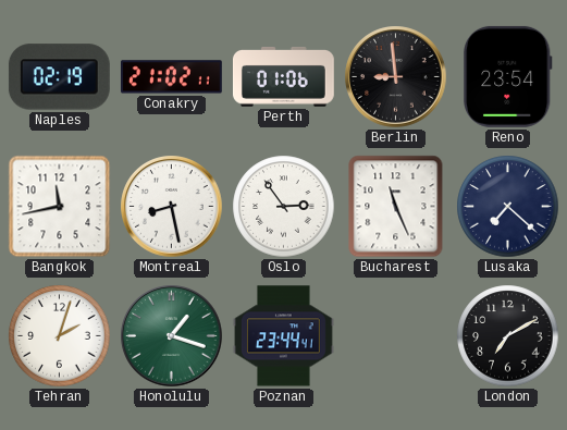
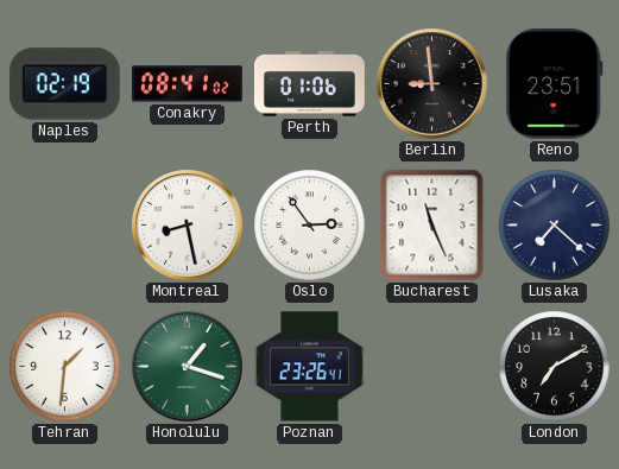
Conakry: 21:02 -> 08:41 (187, 84)
Reno: 23:54 -> 23:51 (555, 83)
Bangkok: 11:43 -> none (60, 207)
Tehran: 2:03 -> 1:31 (65, 367)
Poznan: 23:44 -> 23:26 (309, 367)
